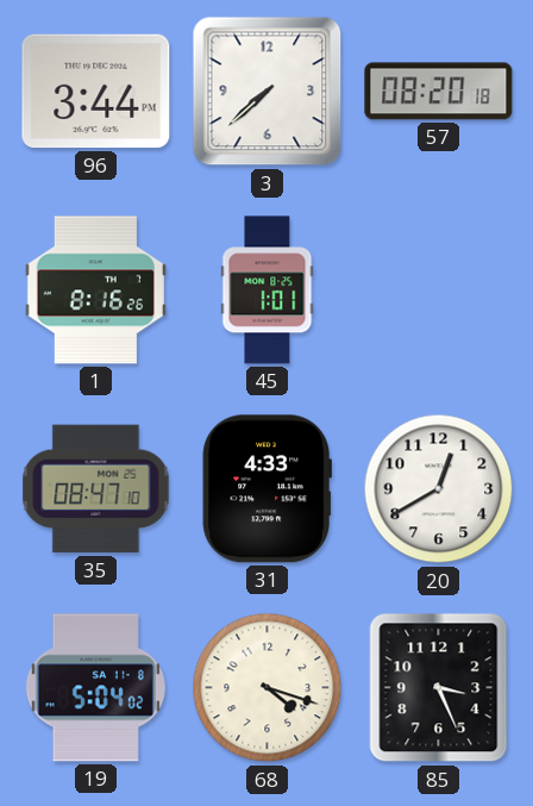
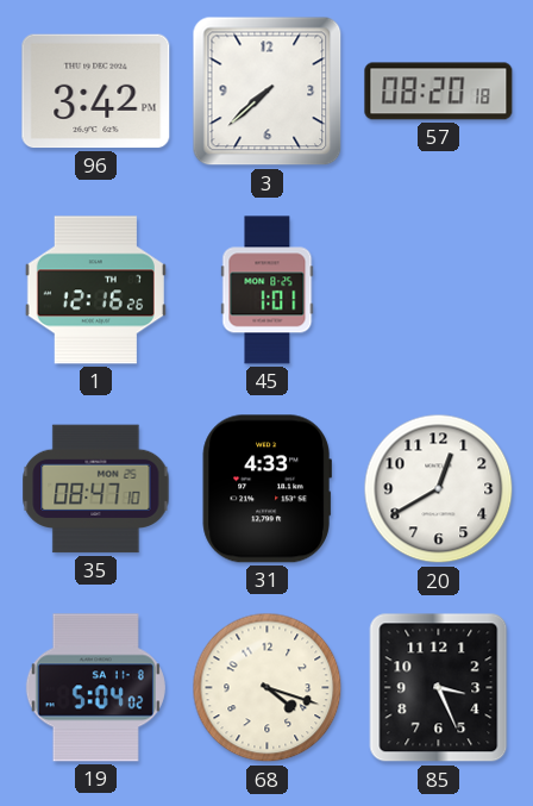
96: 3:44 -> 3:42 (96, 92)
1: 8:16 -> 12:16 (95, 290)
